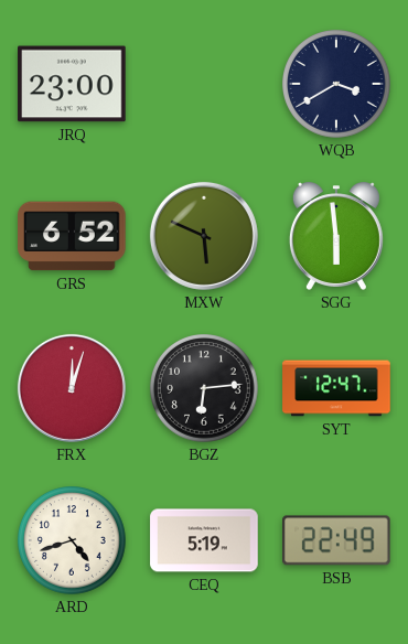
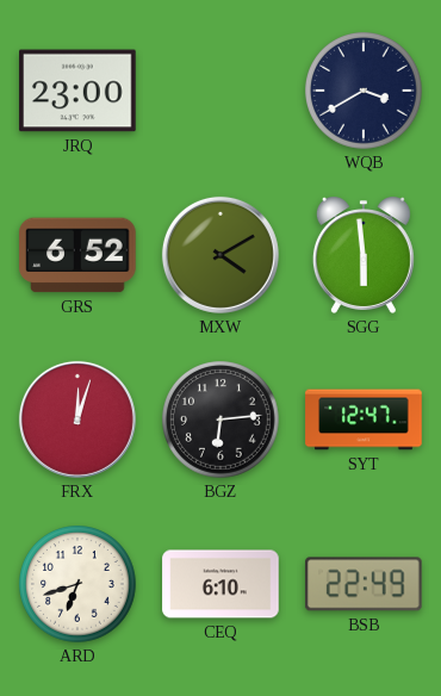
MXW: 5:49 -> 4:10 (220, 255)
ARD: 4:42 -> 6:42 (79, 585)
CEQ: 5:19 -> 6:10 (220, 584)
